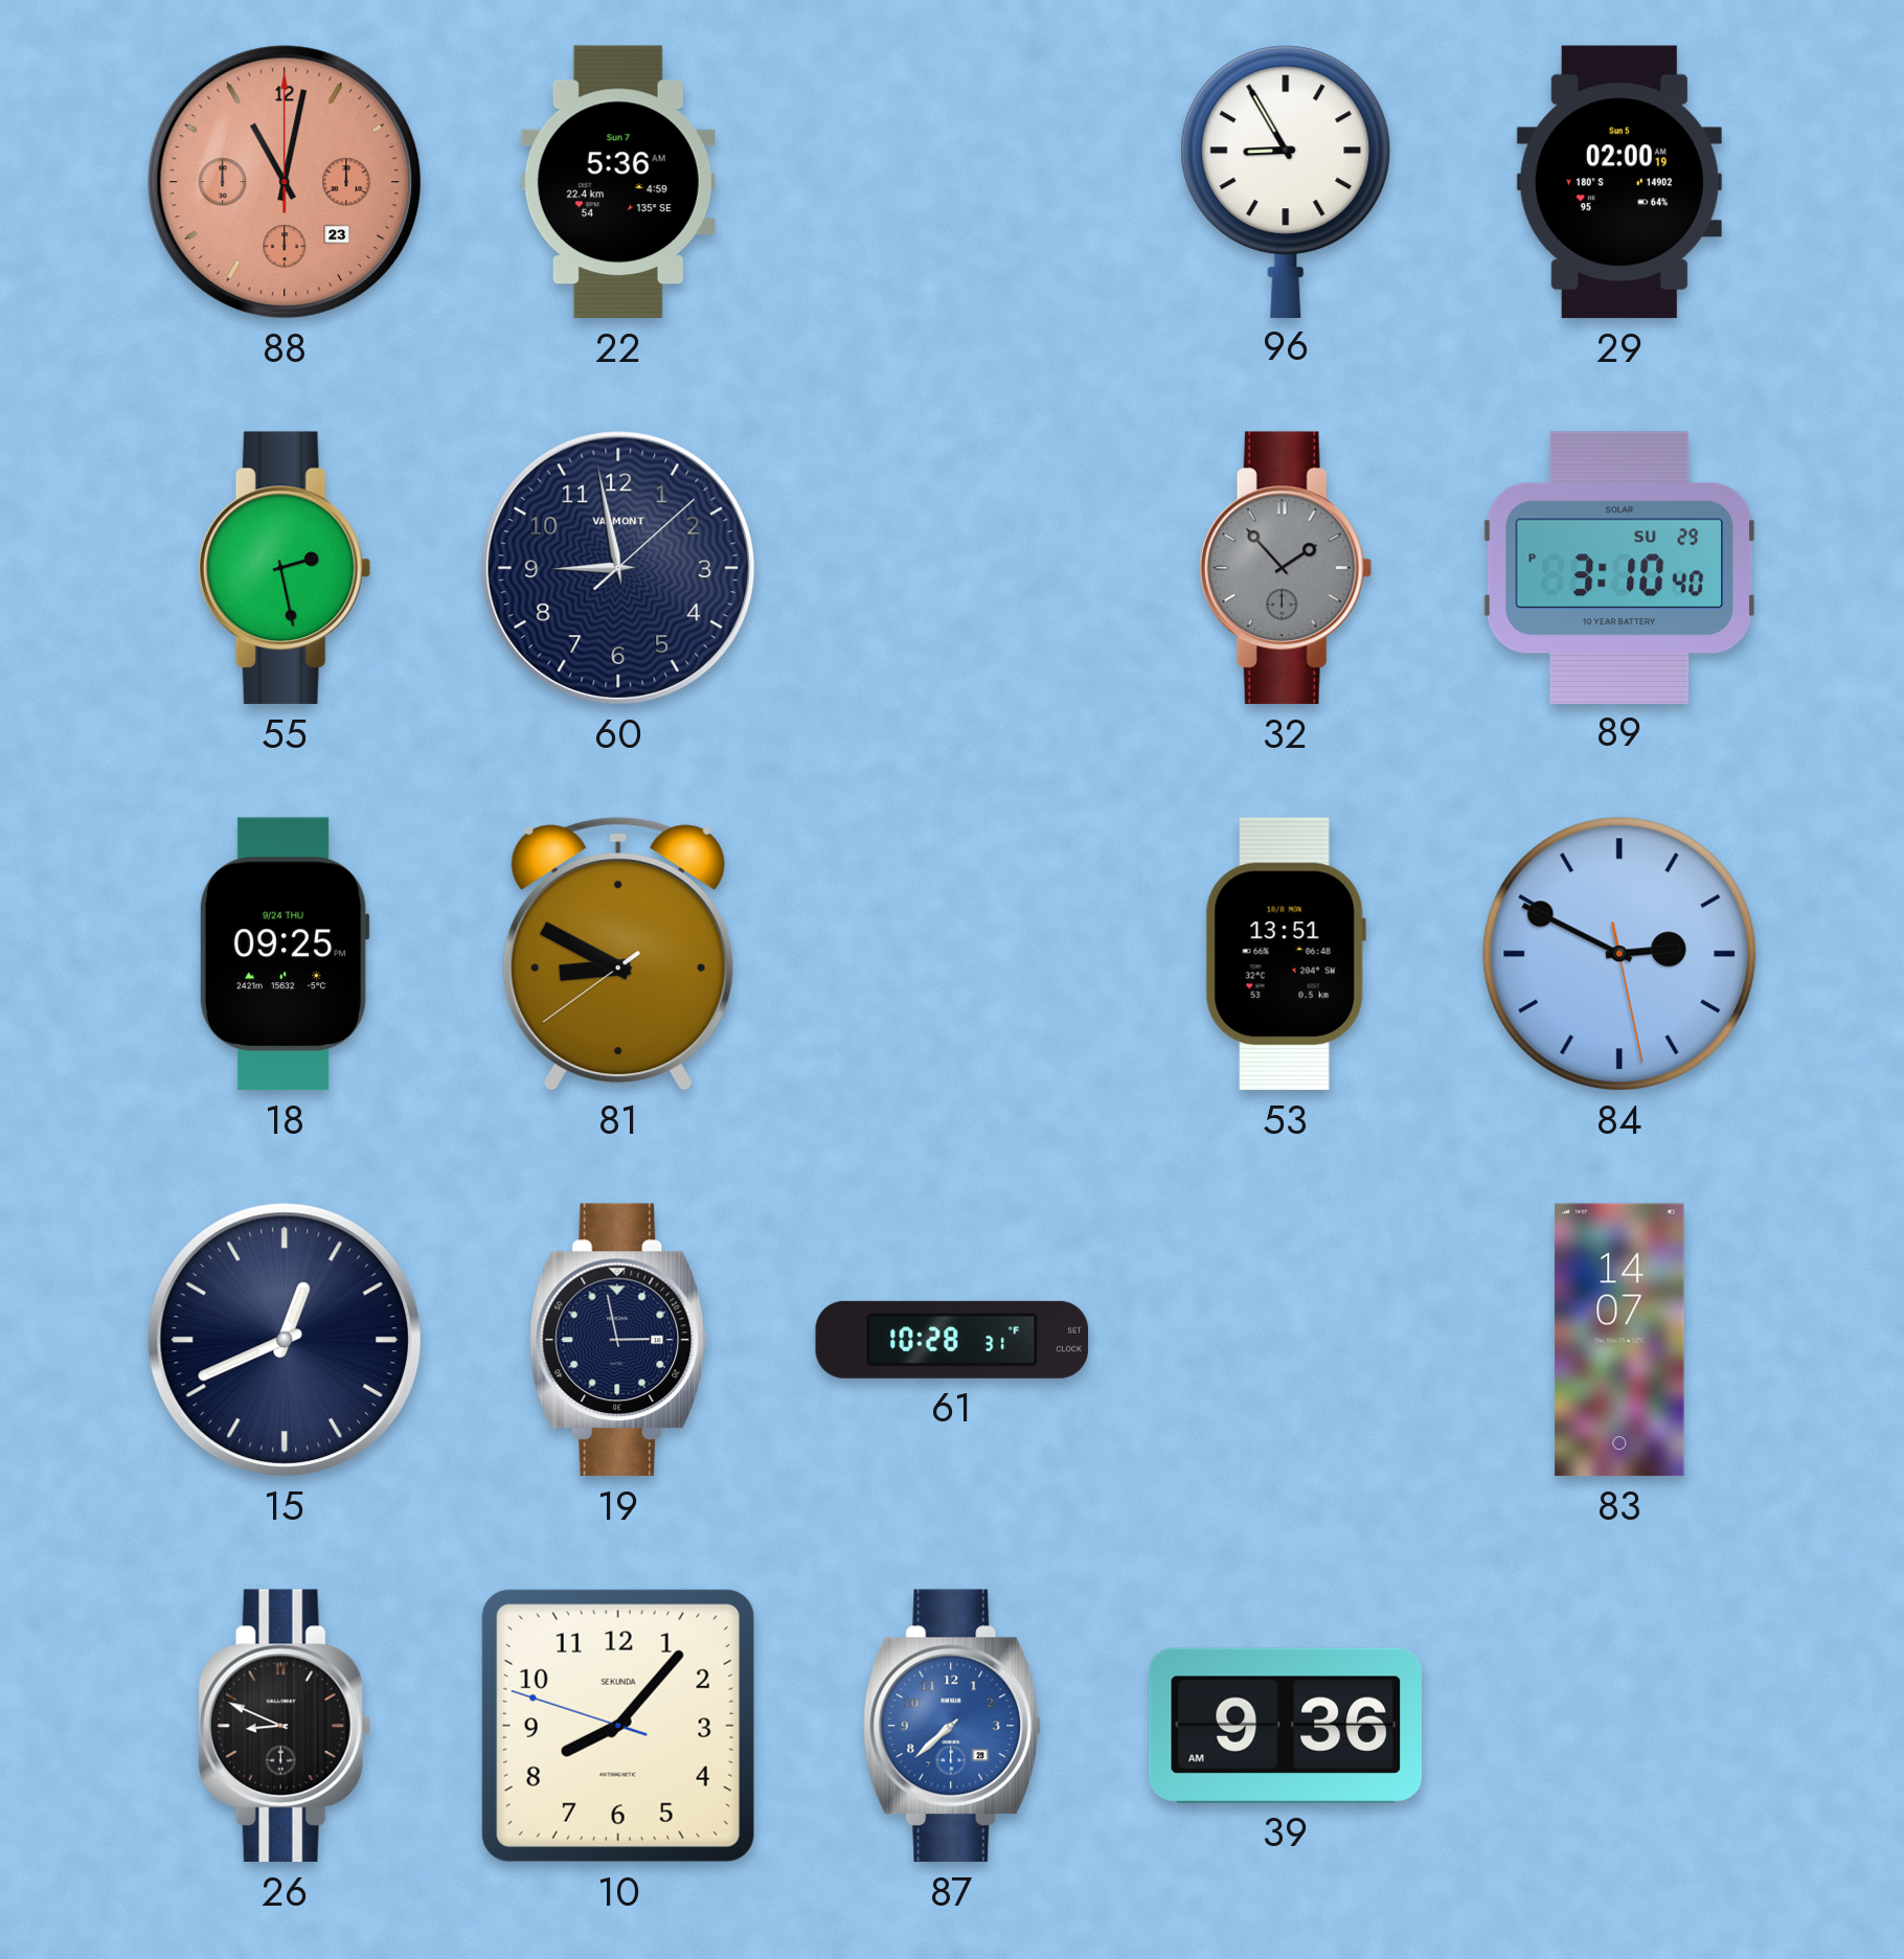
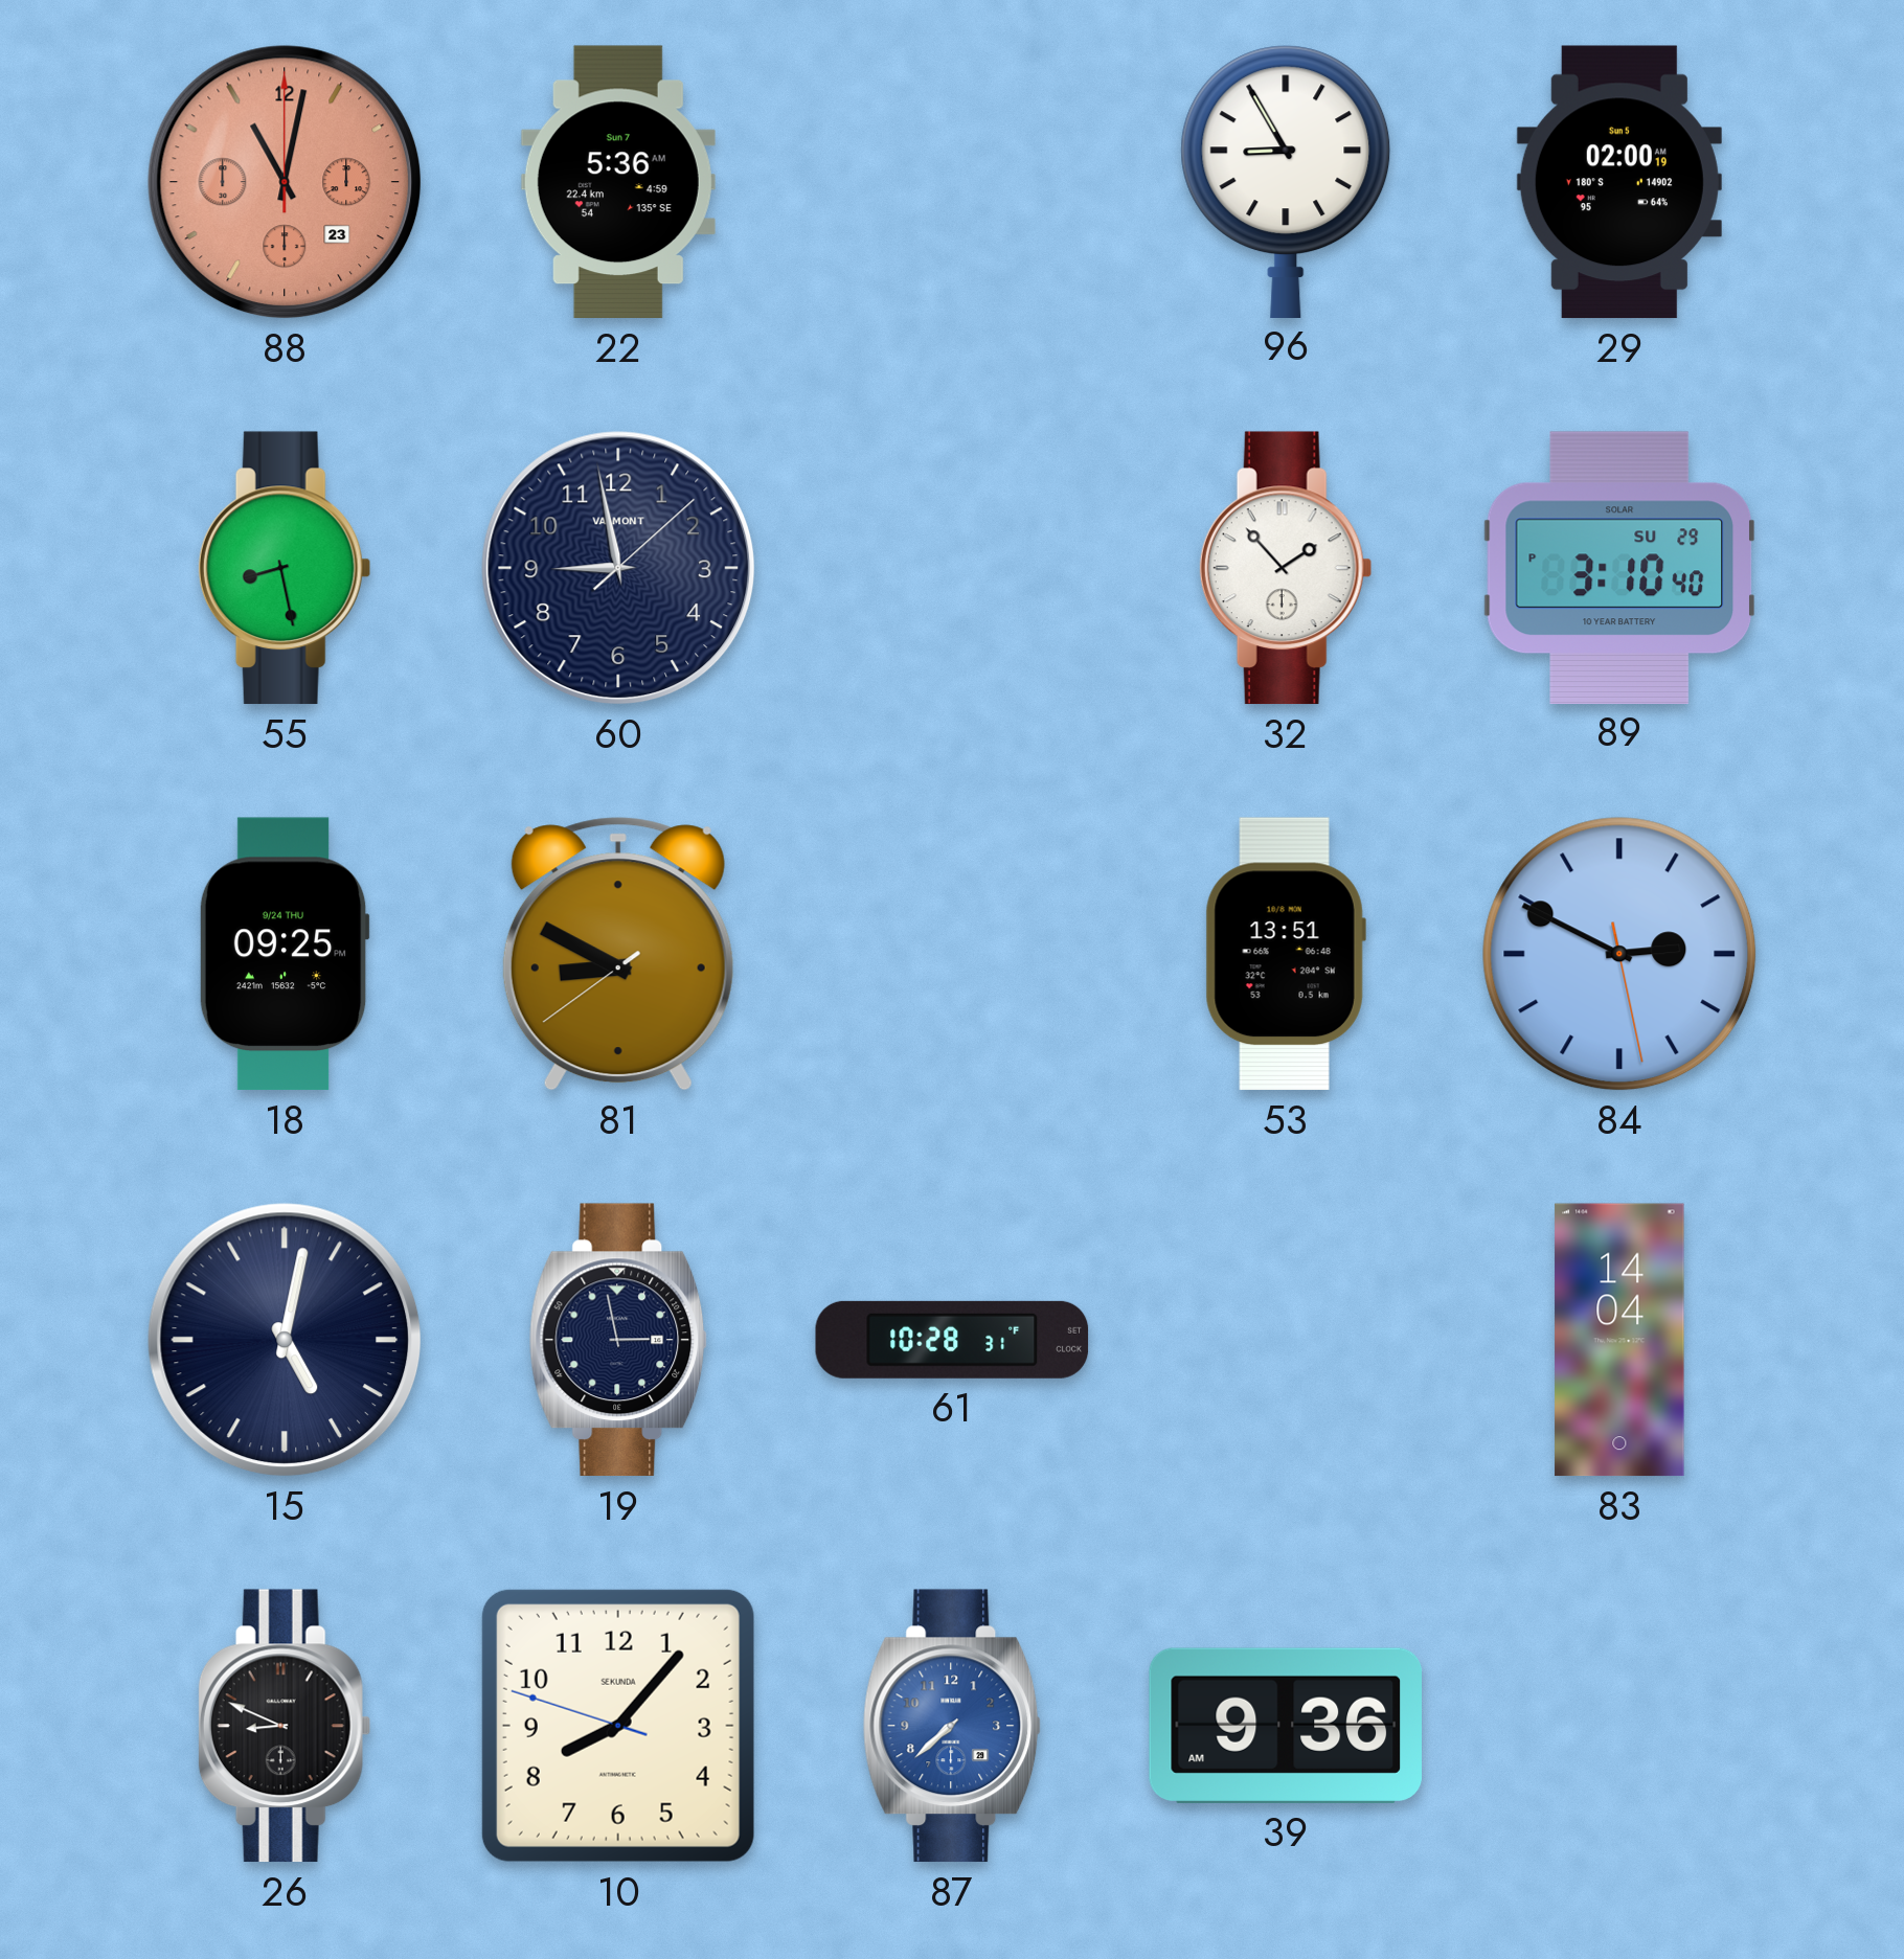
55: 2:28 -> 8:28 (285, 568)
32 dial: grey -> white (1286, 568)
15: 12:41 -> 5:02 (285, 1340)
83: 14:07 -> 14:04 (1619, 1340)
